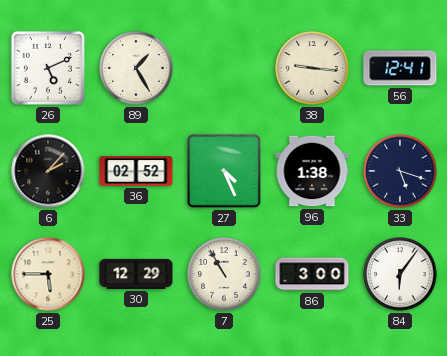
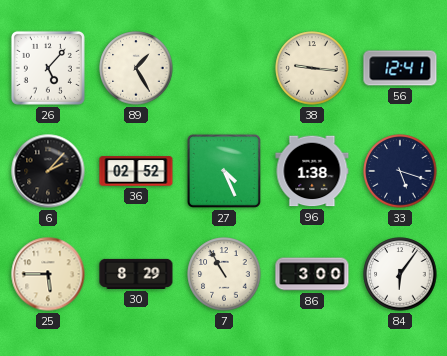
26: 5:11 -> 5:07 (48, 68)
30: 12:29 -> 8:29 (136, 274)
